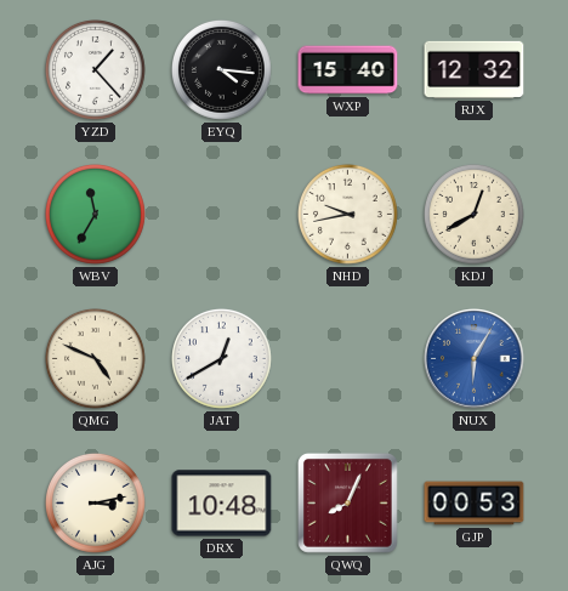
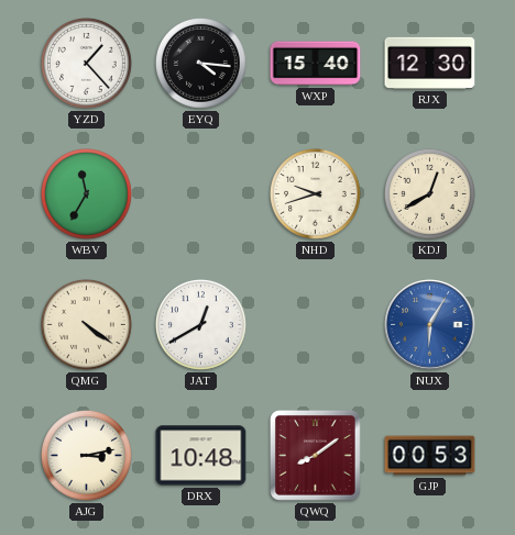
RJX: 12:32 -> 12:30 (430, 63)
NHD: 9:43 -> 9:42 (316, 194)
QMG: 4:49 -> 4:21 (87, 325)
QWQ: 8:04 -> 8:09 (316, 456)
